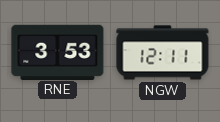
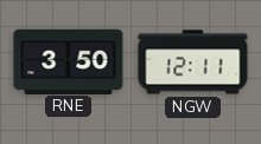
RNE: 3:53 -> 3:50 (69, 61)
